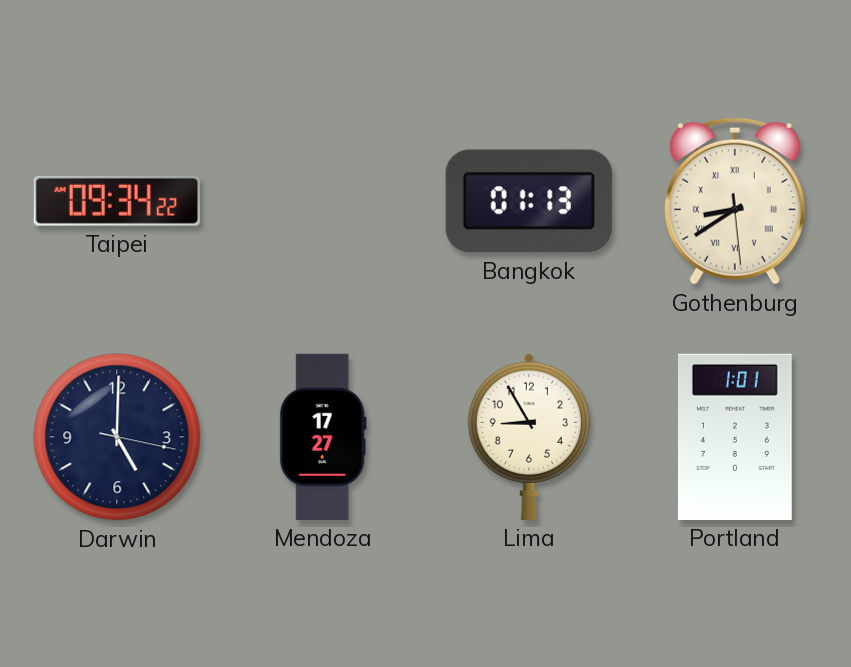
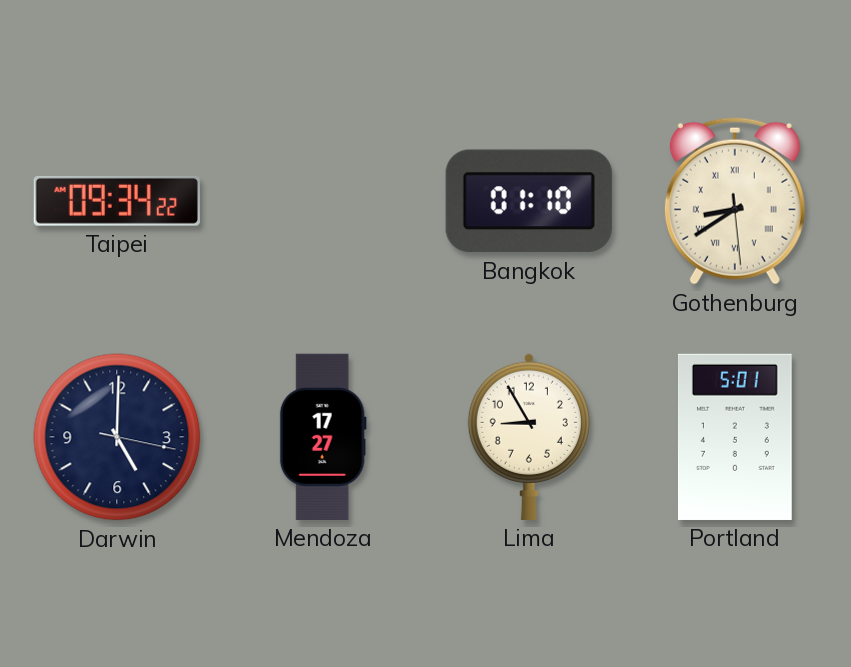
Bangkok: 01:13 -> 01:10 (529, 201)
Portland: 1:01 -> 5:01 (735, 437)
